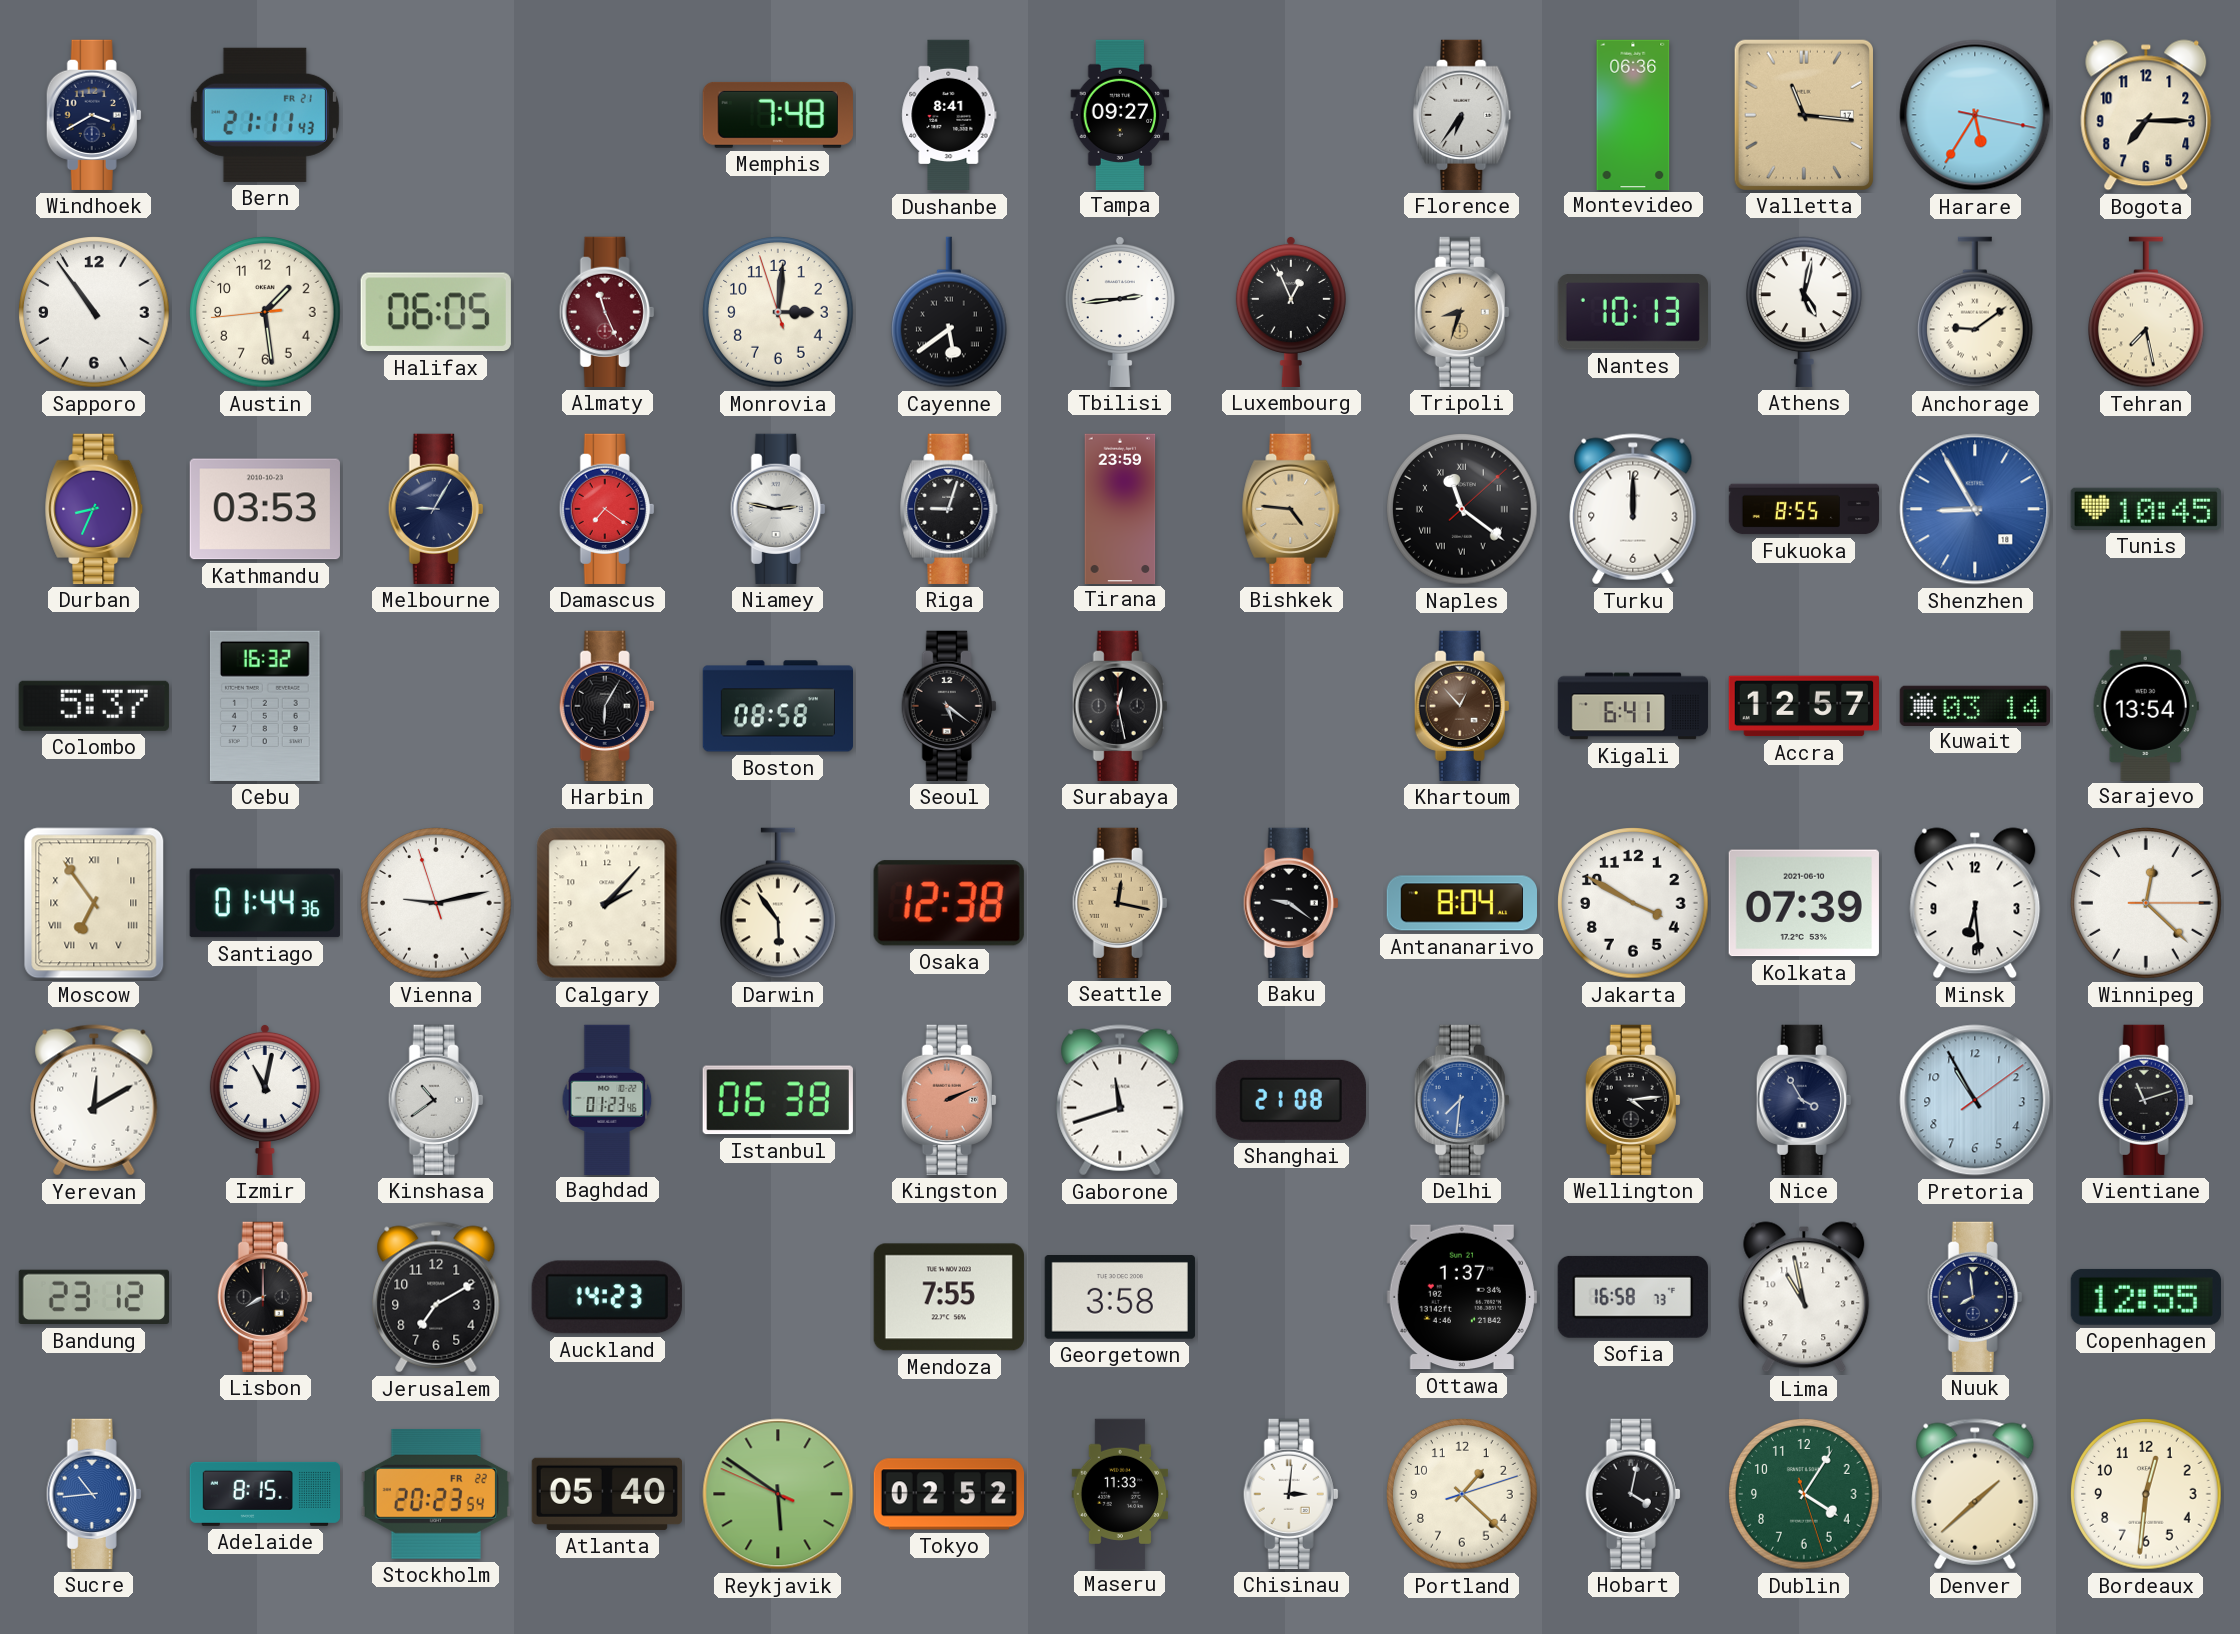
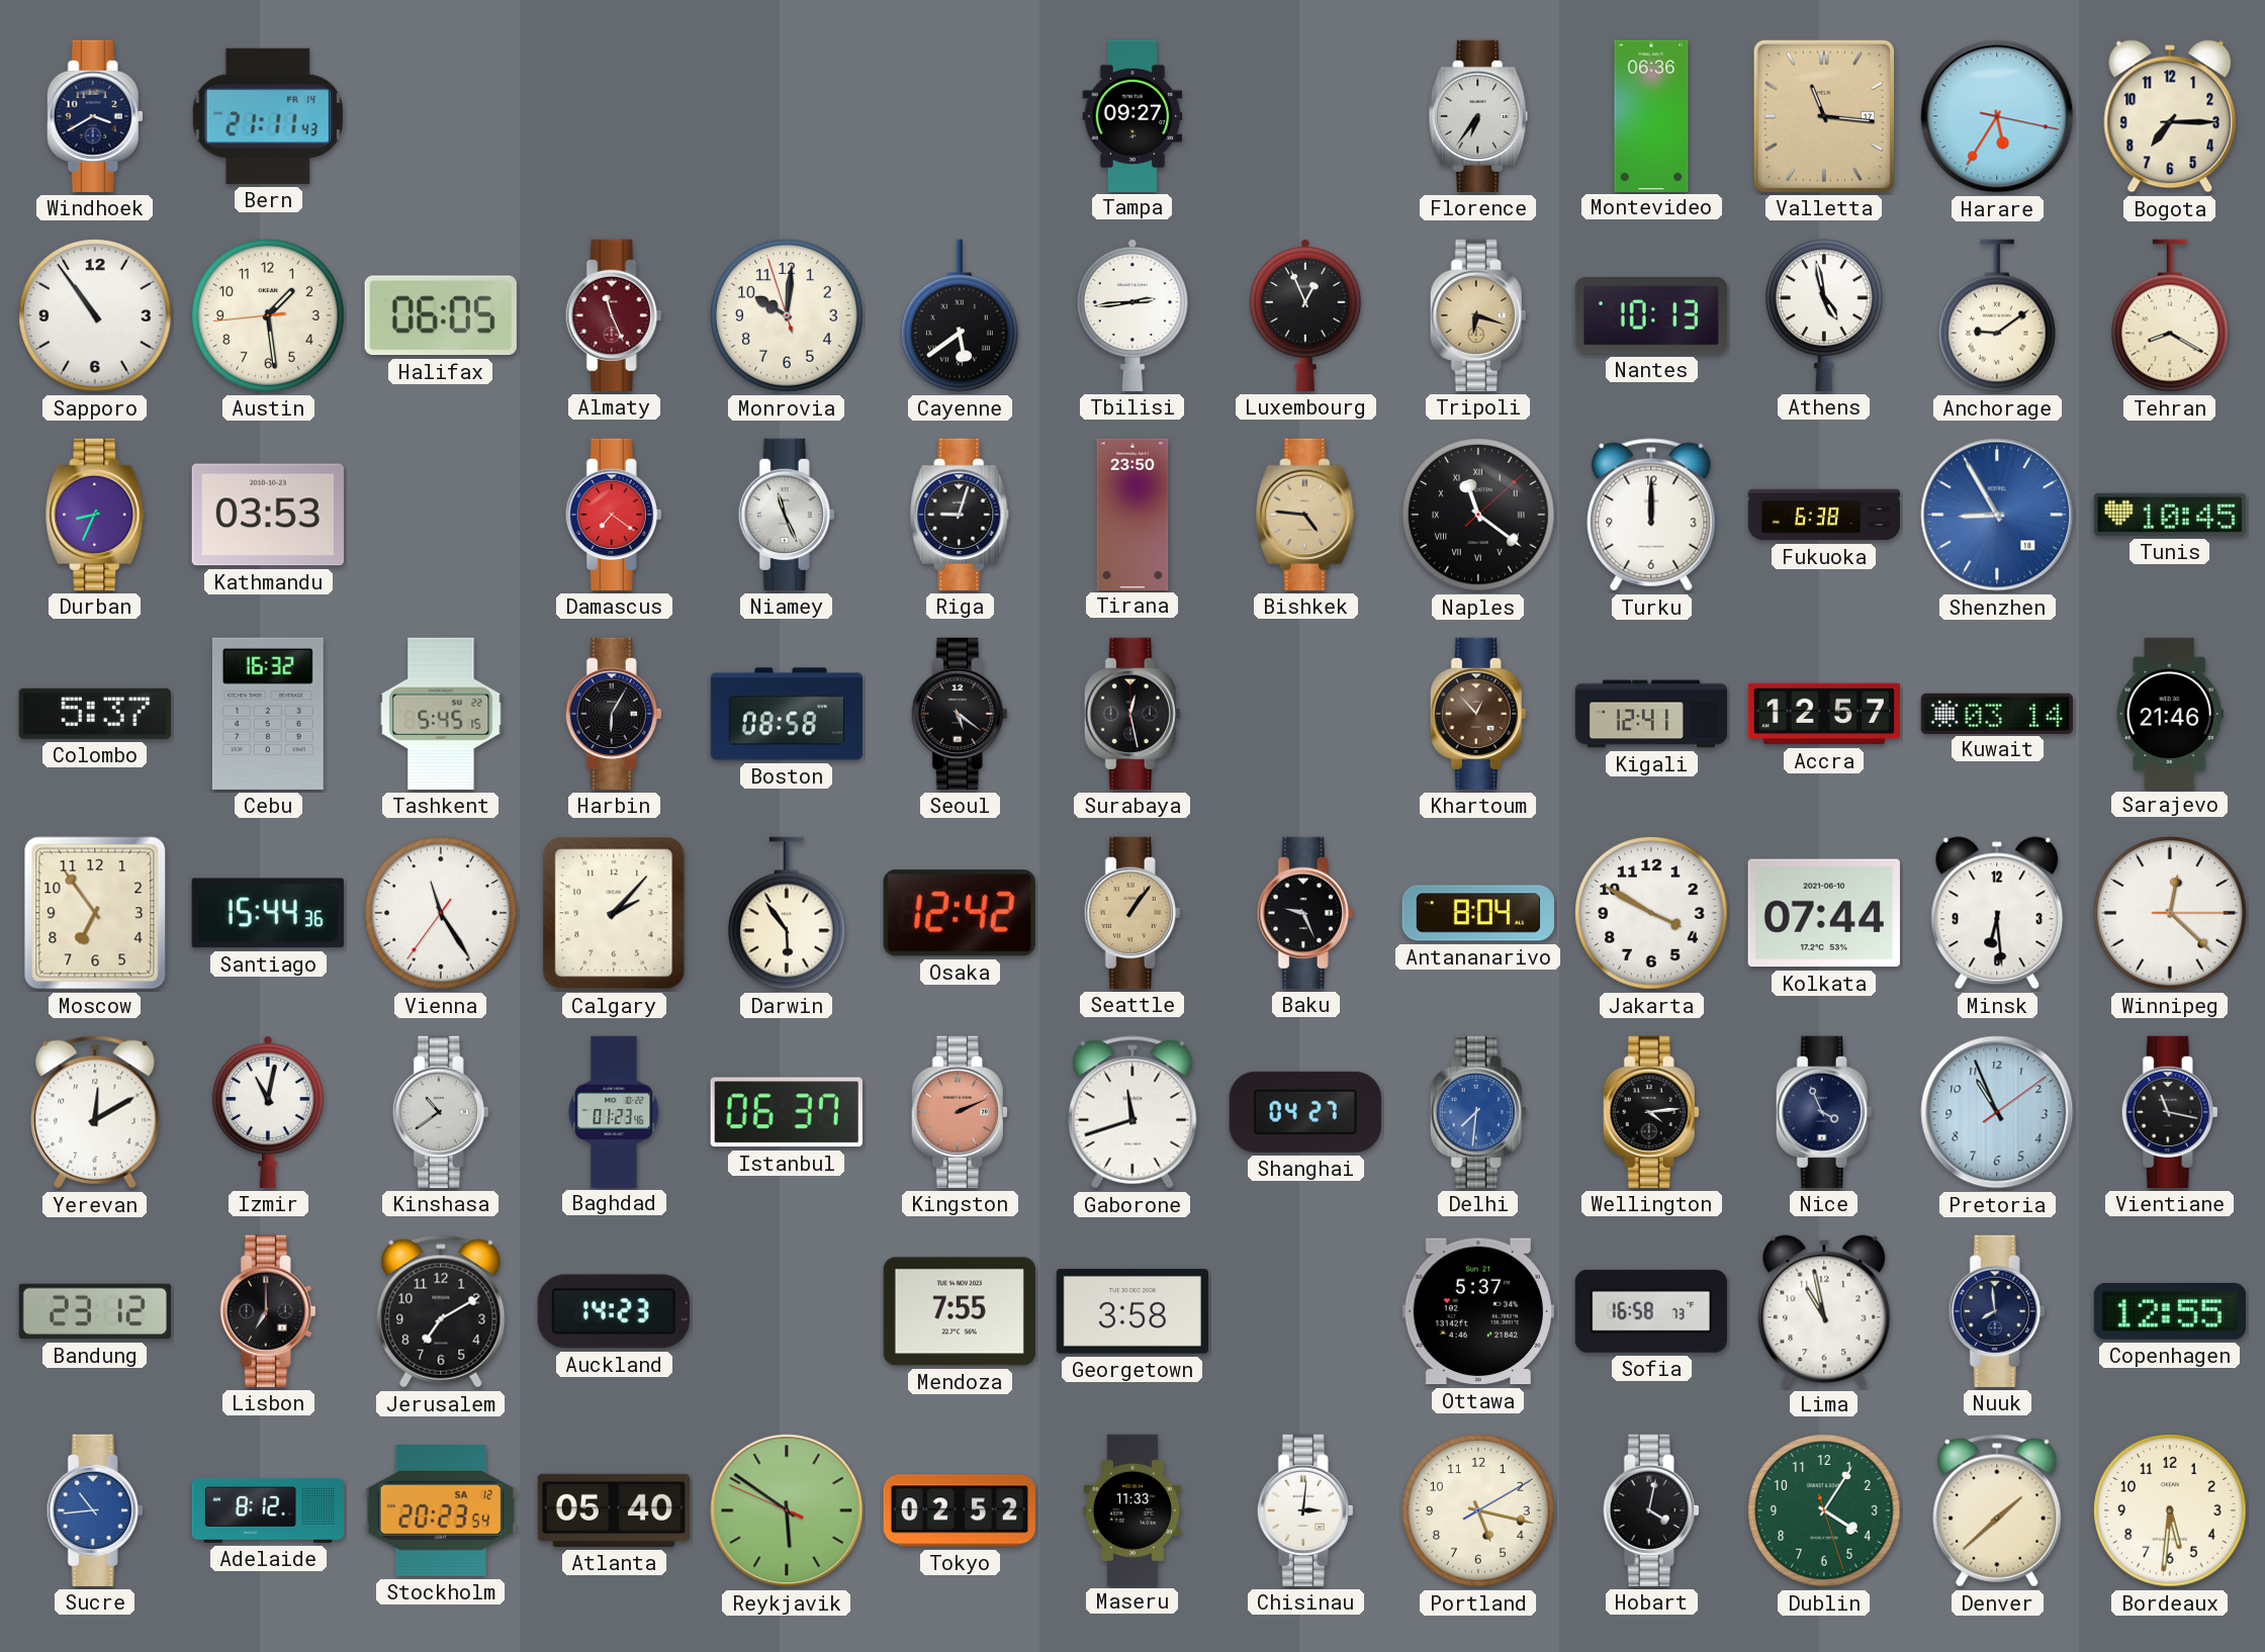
Bern date: FR 21 -> FR 14 (268, 116)
Memphis: 7:48 -> none (778, 115)
Dushanbe: 8:41 -> none (949, 115)
Monrovia: 3:00 -> 10:00 (787, 315)
Tripoli: 8:33 -> 6:18 (1478, 315)
Athens: 5:02 -> 4:58 (1825, 315)
Tehran: 7:28 -> 8:20 (2171, 315)
Melbourne: 9:05 -> none (436, 509)
Niamey: 2:47 -> 11:26 (787, 515)
Tirana: 23:59 -> 23:50 (1132, 514)
Fukuoka: 8:55 -> 6:38 (1824, 515)
Tashkent: none -> 5:45 (441, 714)
Kigali: 6:41 -> 12:41 (1651, 714)
Sarajevo: 13:54 -> 21:46 (2170, 713)
Moscow numerals: Roman -> Arabic (95, 913)
Santiago: 01:44 -> 15:44 (268, 913)
Vienna: 9:12 -> 11:24 (441, 913)
Osaka: 12:38 -> 12:42 (960, 913)
Seattle: 12:17 -> 1:06 (1132, 913)
Baku: 9:21 -> 9:26 (1305, 913)
Kolkata: 07:39 -> 07:44 (1824, 913)
Istanbul: 06:38 -> 06:37 (787, 1112)
Shanghai: 21:08 -> 04:27 (1305, 1112)
Nice: 3:55 -> 3:56 (1824, 1112)
Pretoria: 10:55 -> 10:56 (1997, 1112)
Vientiane: 11:12 -> 11:17 (2170, 1112)
Lisbon: 8:00 -> 7:00 (268, 1311)
Ottawa: 1:37 -> 5:37 (1478, 1311)
Adelaide: 8:15 -> 8:12 (267, 1510)
Stockholm date: FR 22 -> SA 12 (441, 1510)
Portland: 1:22 -> 5:17 (1478, 1510)
Bordeaux: 12:31 -> 5:31 (2170, 1510)
